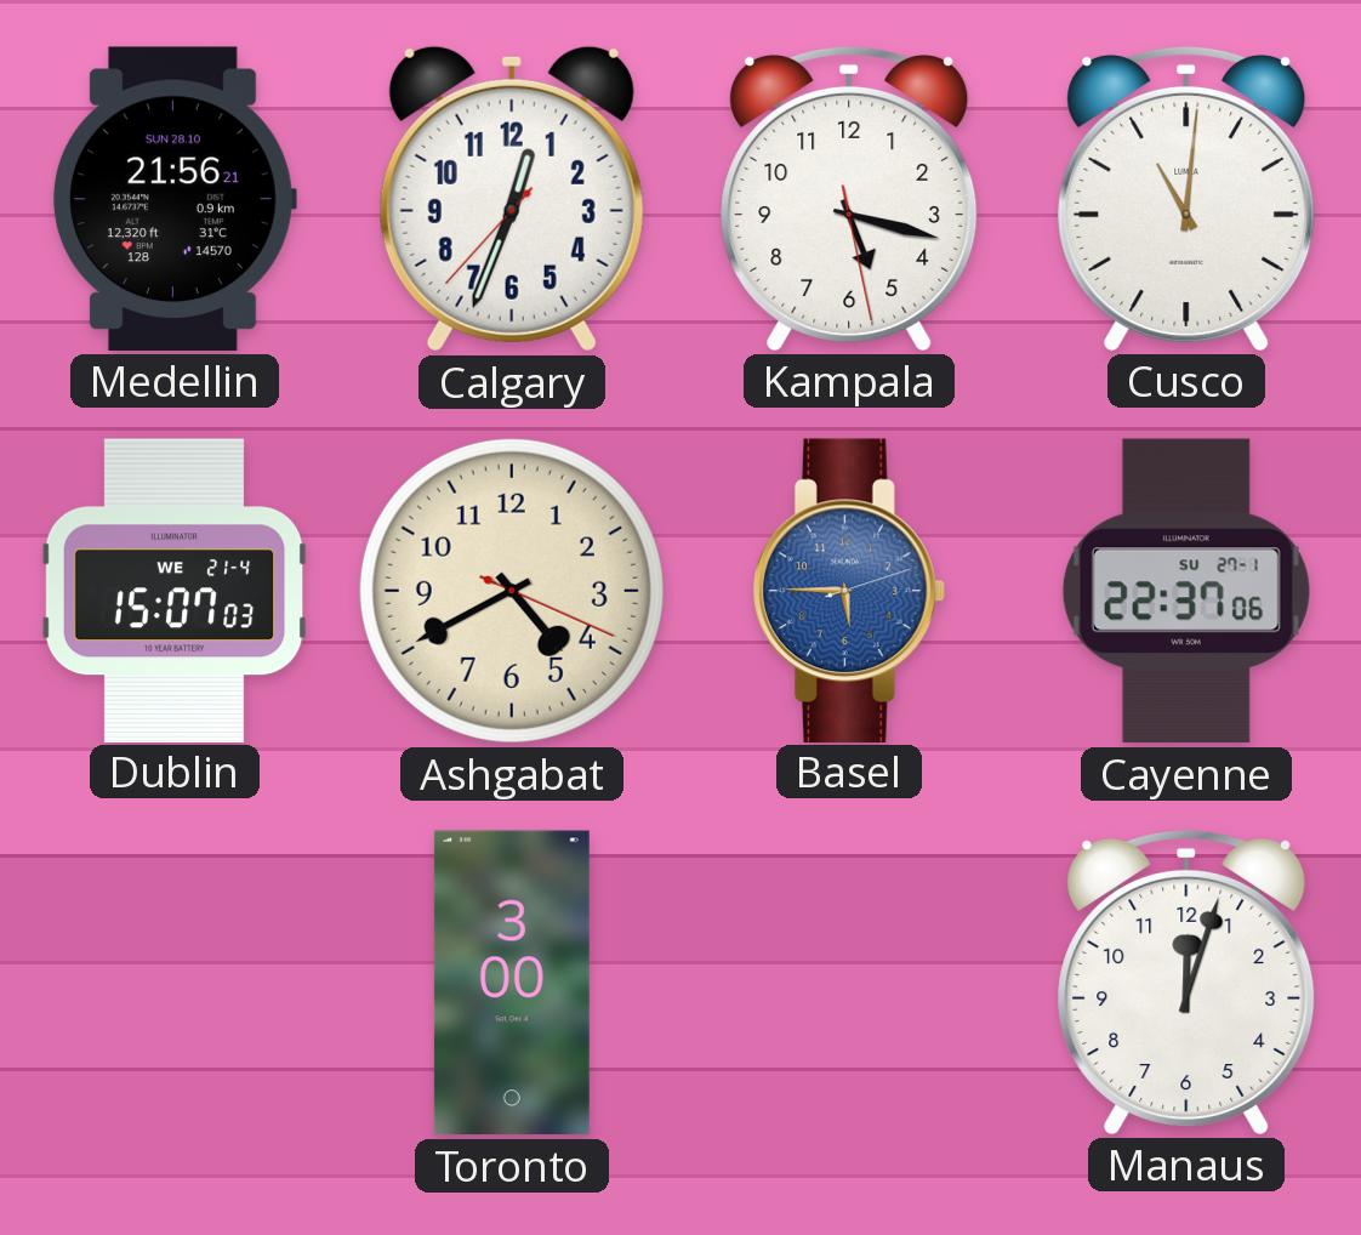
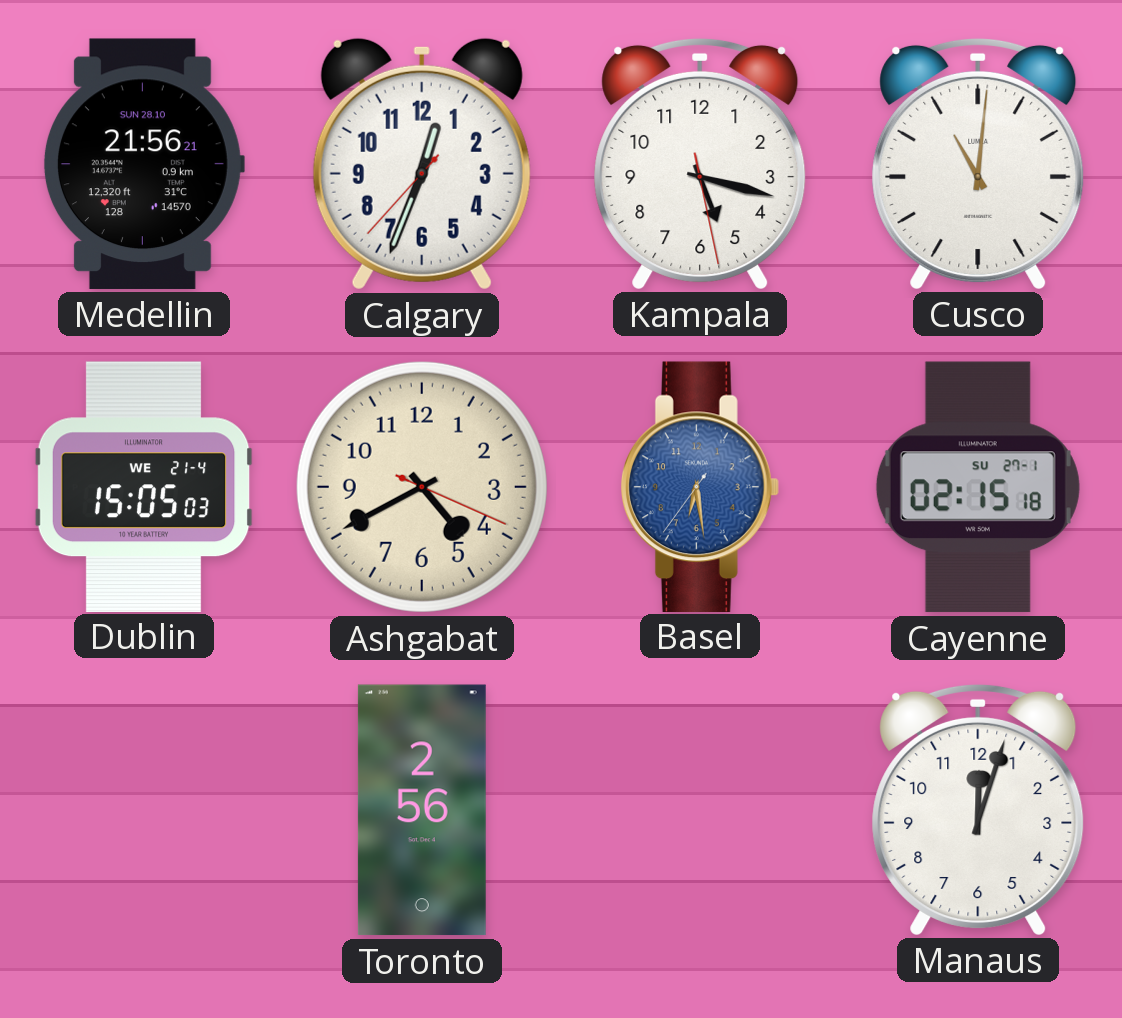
Dublin: 15:07 -> 15:05 (144, 486)
Basel: 5:45 -> 6:28 (700, 486)
Cayenne: 22:37 -> 02:15 (978, 487)
Toronto: 3:00 -> 2:56 (422, 810)
